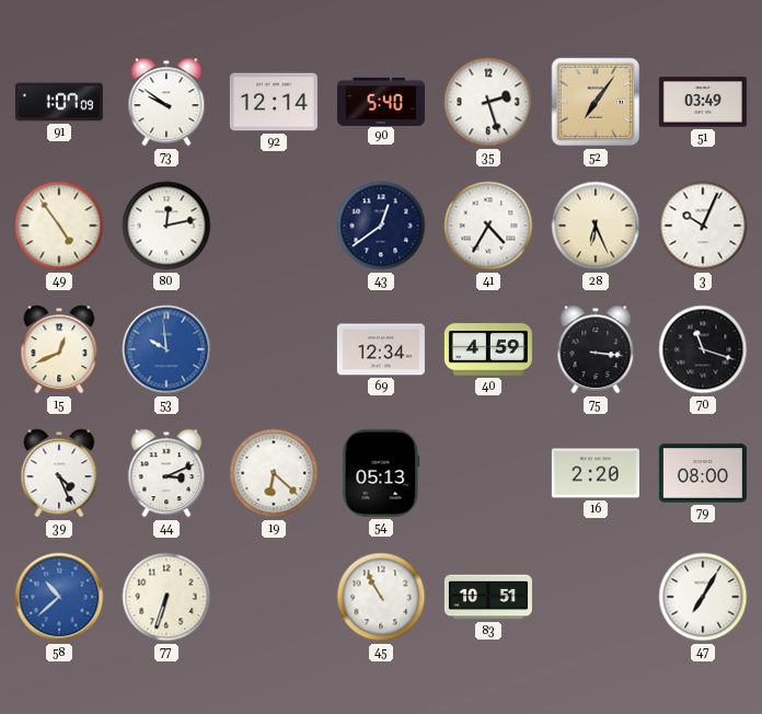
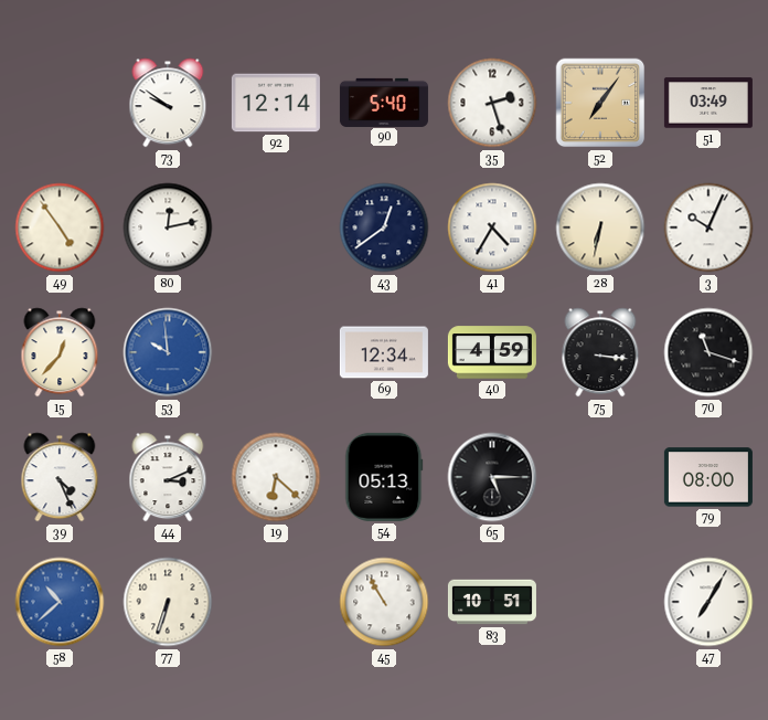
91: 1:07 -> none (59, 102)
28: 6:26 -> 6:32 (600, 227)
15: 12:41 -> 12:37 (60, 352)
65: none -> 5:15 (492, 477)
16: 2:20 -> none (596, 473)
